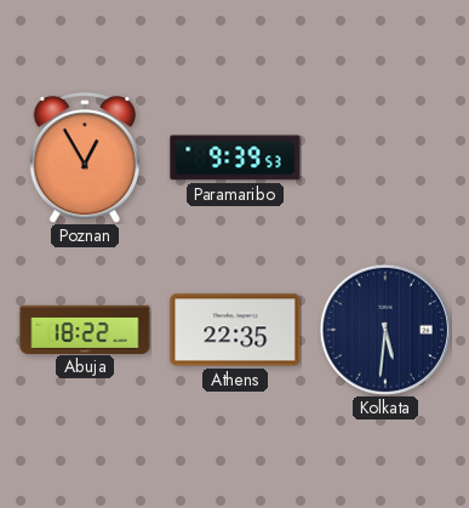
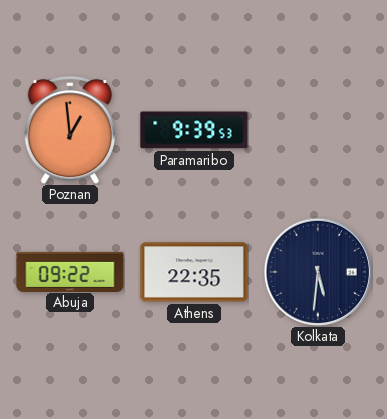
Poznan: 12:55 -> 12:59 (69, 130)
Abuja: 18:22 -> 09:22 (70, 271)
